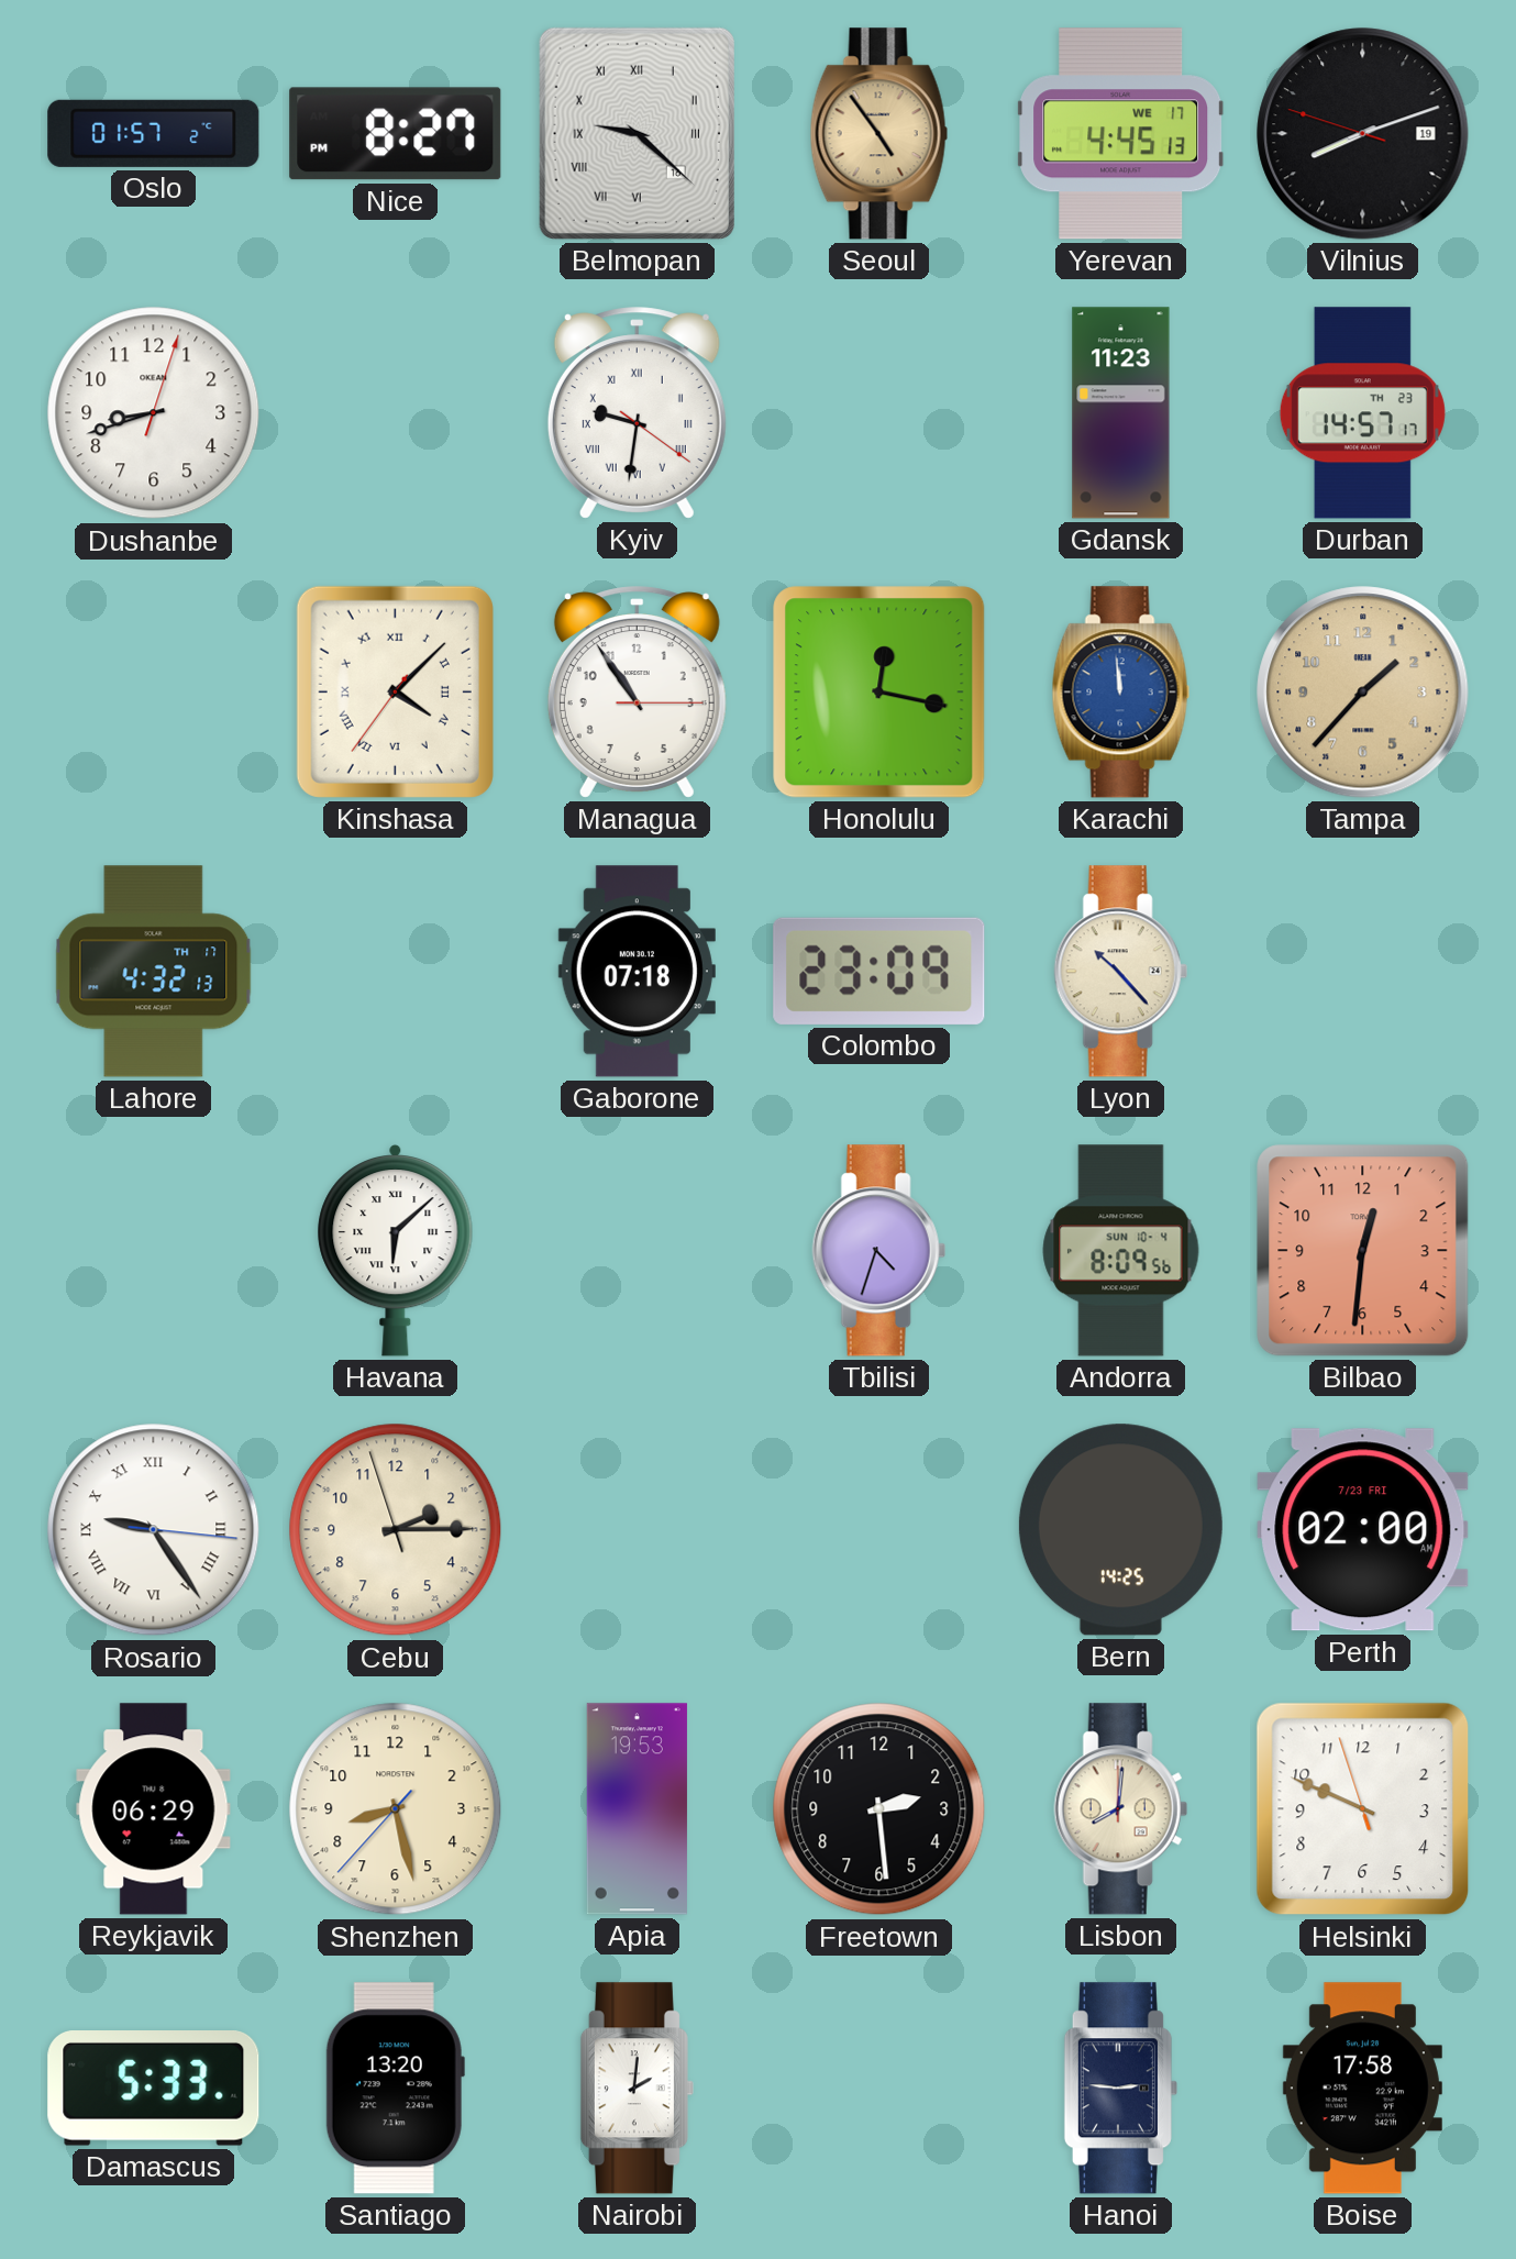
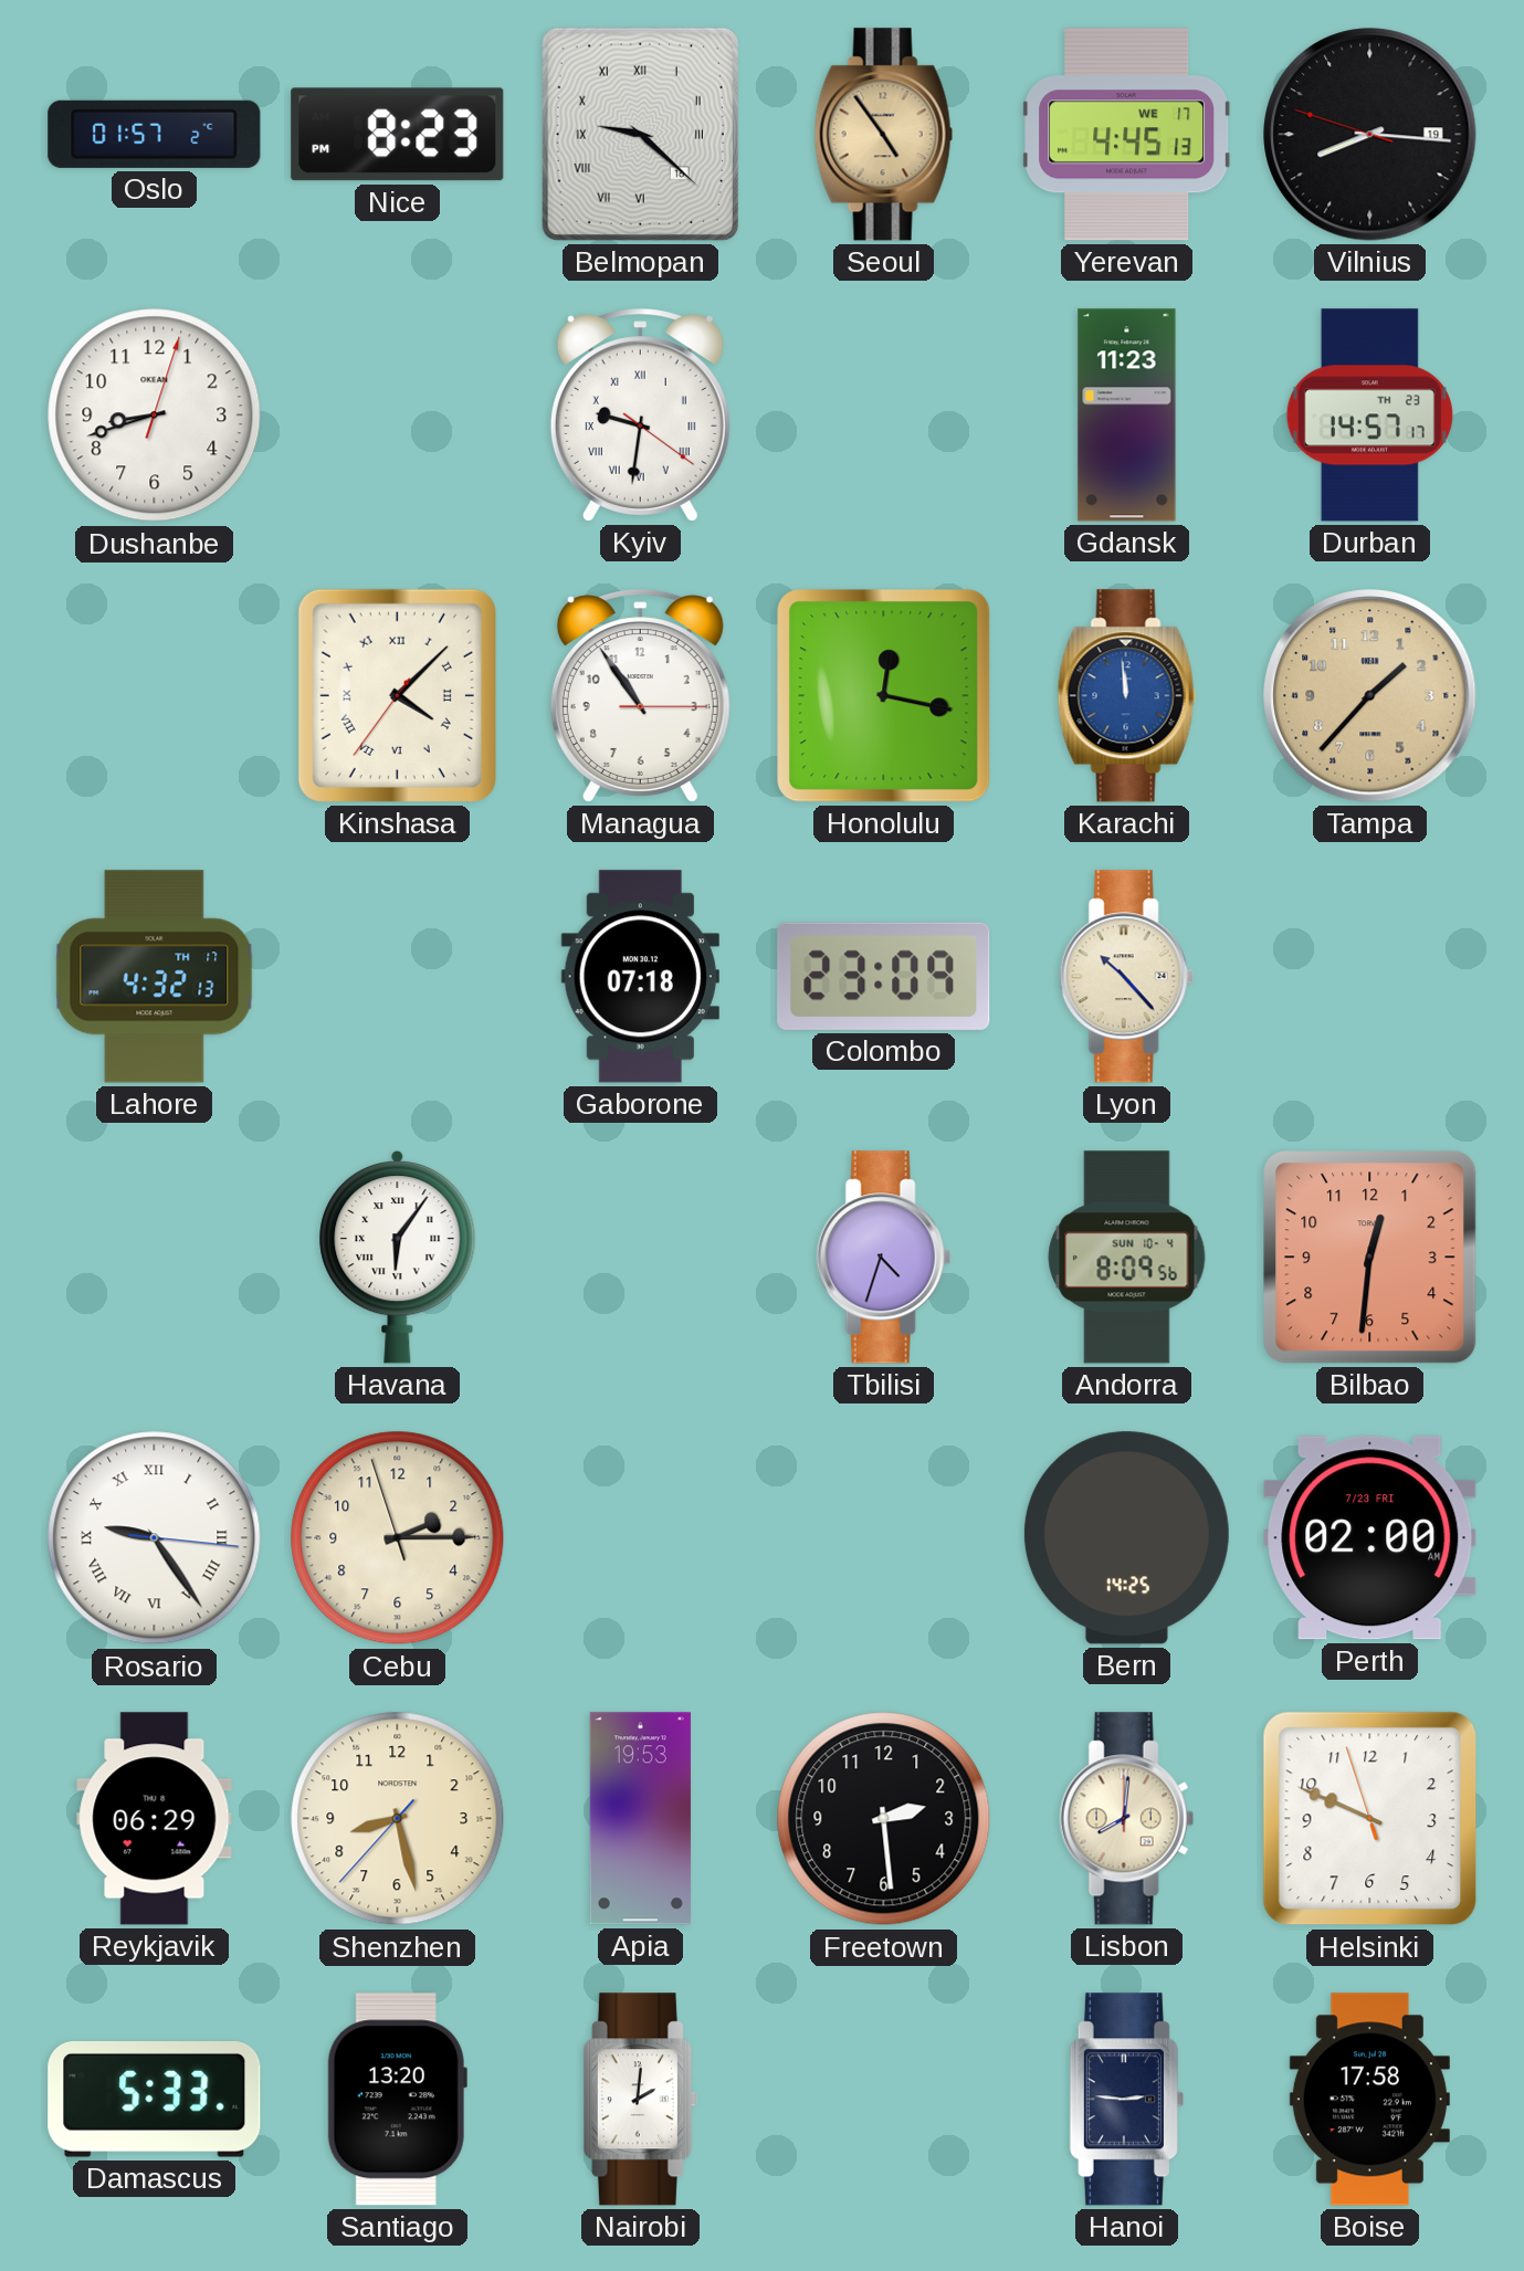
Nice: 8:27 -> 8:23 (398, 135)
Vilnius: 8:11 -> 8:15 (1370, 135)
Havana: 6:08 -> 6:06 (398, 1257)
